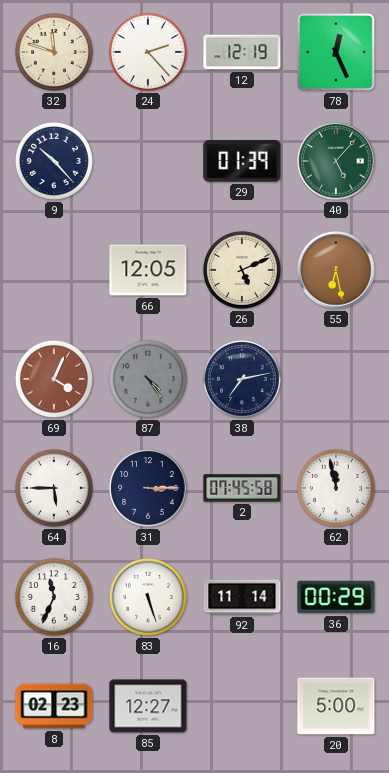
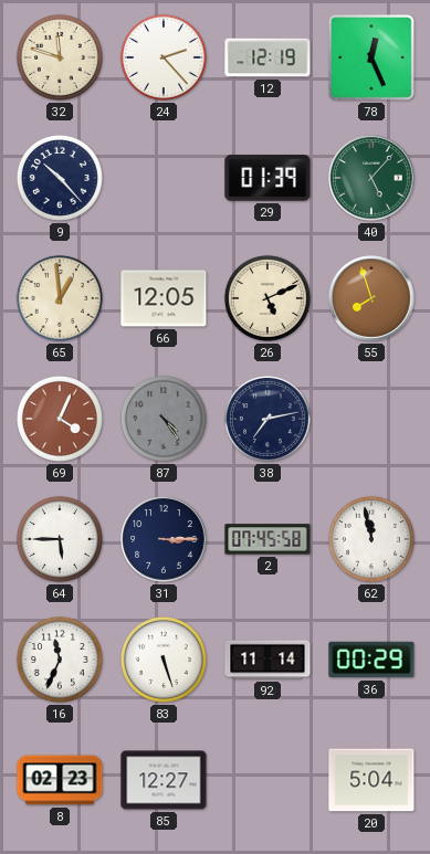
65: none -> 12:59 (60, 298)
55: 6:28 -> 7:57 (371, 298)
20: 5:00 -> 5:04 (371, 780)
